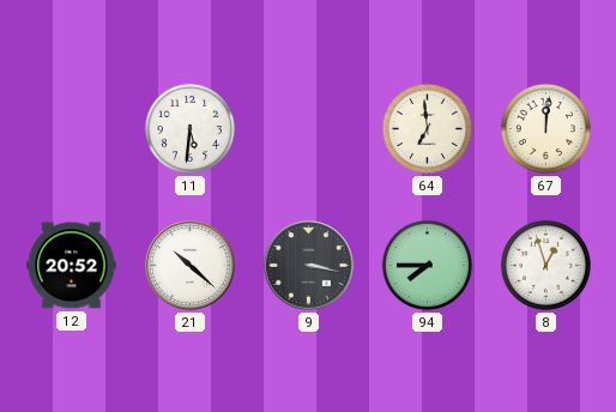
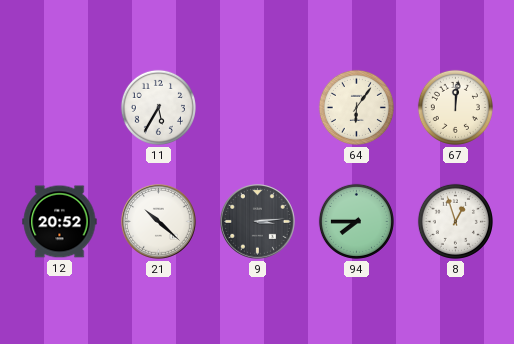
11: 5:31 -> 5:35 (158, 107)
64: 6:59 -> 6:06 (356, 107)
9: 3:17 -> 3:14 (258, 222)
